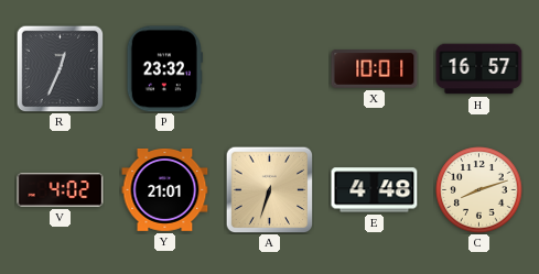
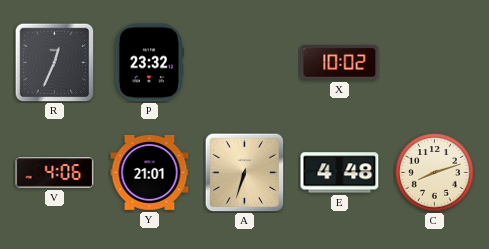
X: 10:01 -> 10:02 (340, 63)
H: 16:57 -> none (479, 69)
V: 4:02 -> 4:06 (55, 173)
